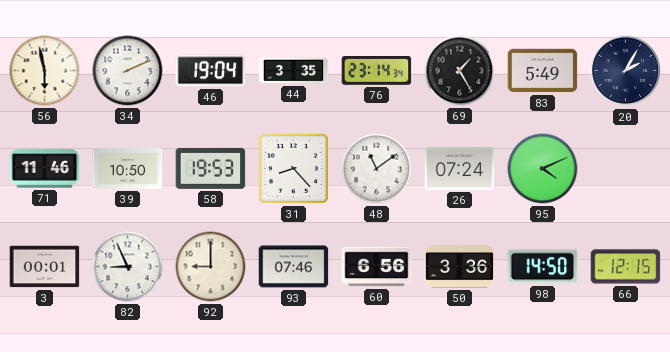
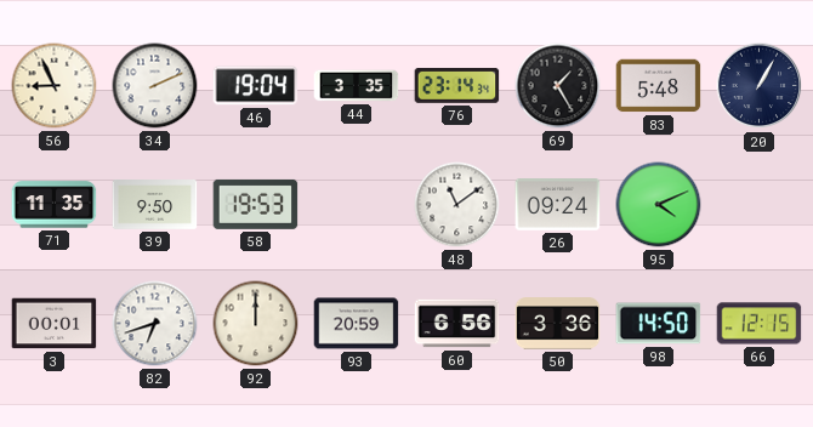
56: 5:58 -> 8:56 (55, 86)
83: 5:49 -> 5:48 (659, 86)
20: 2:05 -> 1:05 (760, 86)
71: 11:46 -> 11:35 (55, 205)
39: 10:50 -> 9:50 (155, 205)
31: 8:23 -> none (293, 168)
26: 07:24 -> 09:24 (558, 205)
82: 8:56 -> 6:42 (155, 324)
92: 9:00 -> 12:00 (256, 324)
93: 07:46 -> 20:59 (357, 324)
